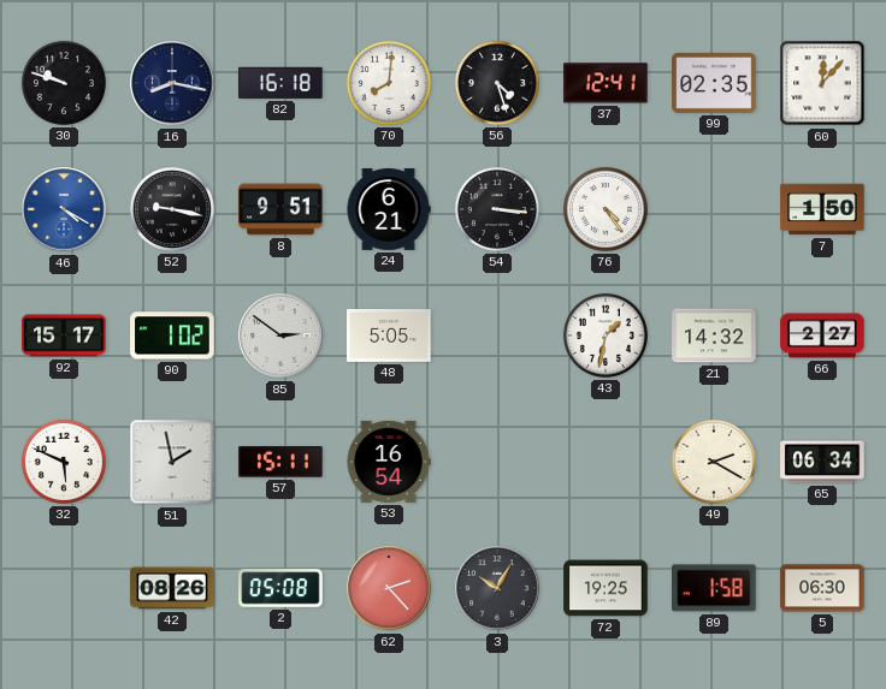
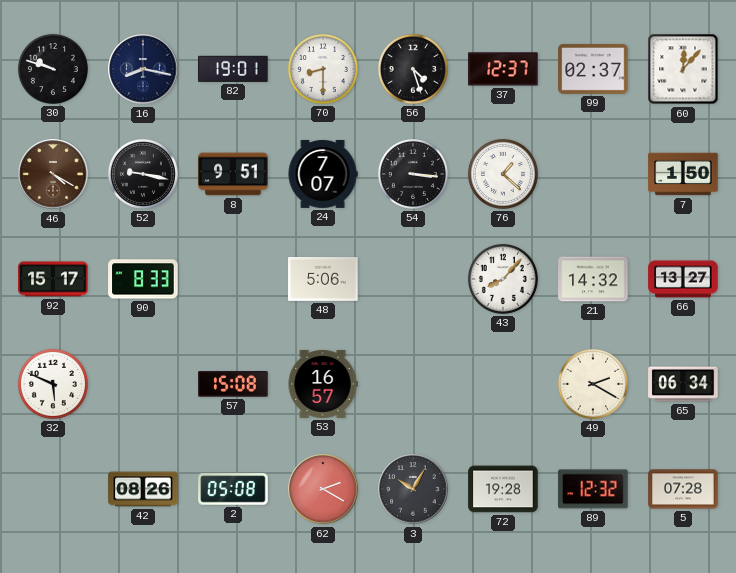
82: 16:18 -> 19:01 (233, 69)
70: 8:01 -> 8:30 (323, 69)
37: 12:41 -> 12:37 (503, 69)
99: 02:35 -> 02:37 (593, 69)
46 dial: blue -> brown (53, 174)
24: 6:21 -> 7:07 (323, 174)
76: 4:24 -> 1:22 (503, 174)
90: 1:02 -> 8:33 (143, 279)
85: 2:51 -> none (280, 335)
48: 5:05 -> 5:06 (323, 280)
43: 1:32 -> 8:07 (503, 279)
66: 2:27 -> 13:27 (683, 279)
51: 1:58 -> none (172, 462)
57: 15:11 -> 15:08 (233, 384)
53: 16:54 -> 16:57 (323, 384)
62: 2:23 -> 2:20 (323, 489)
72: 19:25 -> 19:28 (503, 489)
89: 1:58 -> 12:32 (593, 489)
5: 06:30 -> 07:28 (683, 489)
